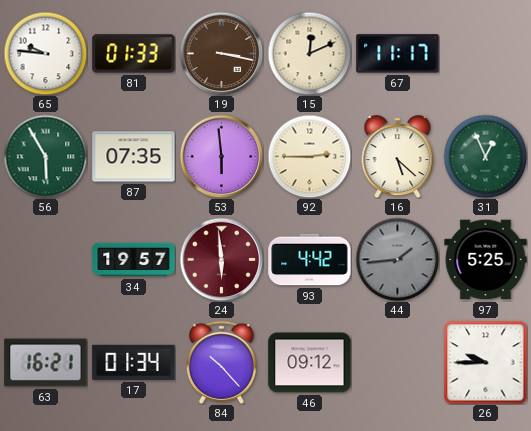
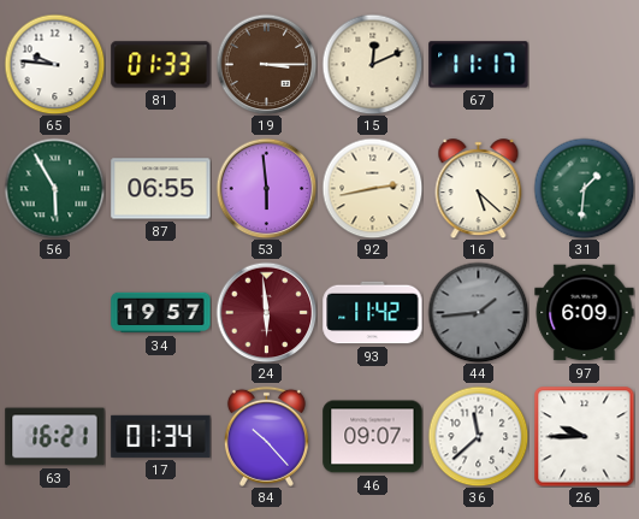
19: 3:17 -> 3:15 (266, 64)
87: 07:35 -> 06:55 (161, 189)
92: 2:45 -> 2:43 (372, 188)
31: 12:56 -> 1:31 (584, 188)
93: 4:42 -> 11:42 (373, 313)
97: 5:25 -> 6:09 (585, 313)
46: 09:12 -> 09:07 (373, 437)
36: none -> 11:38 (478, 436)
